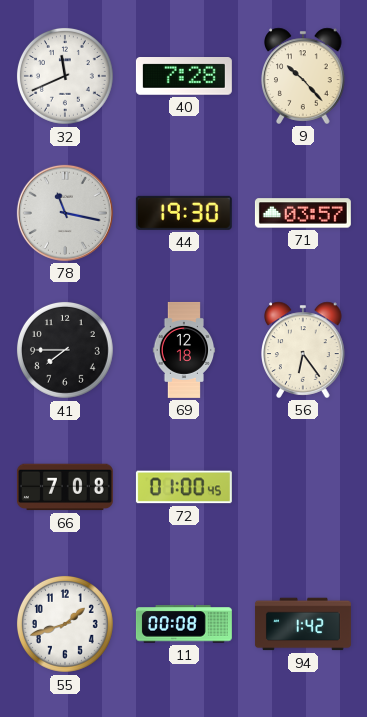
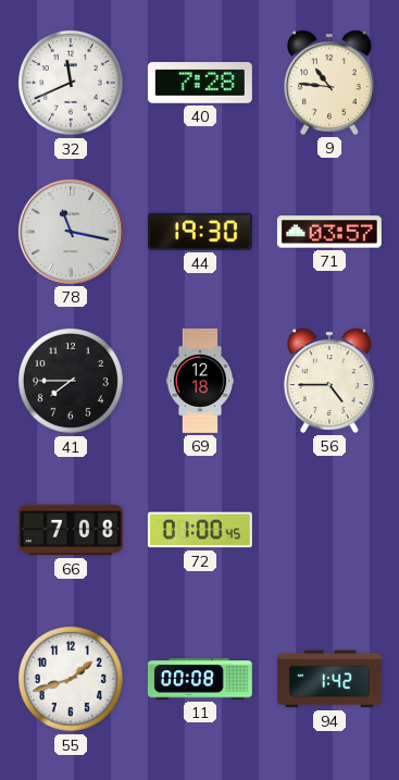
9: 10:23 -> 10:46 (329, 83)
56: 6:24 -> 4:45 (329, 381)
